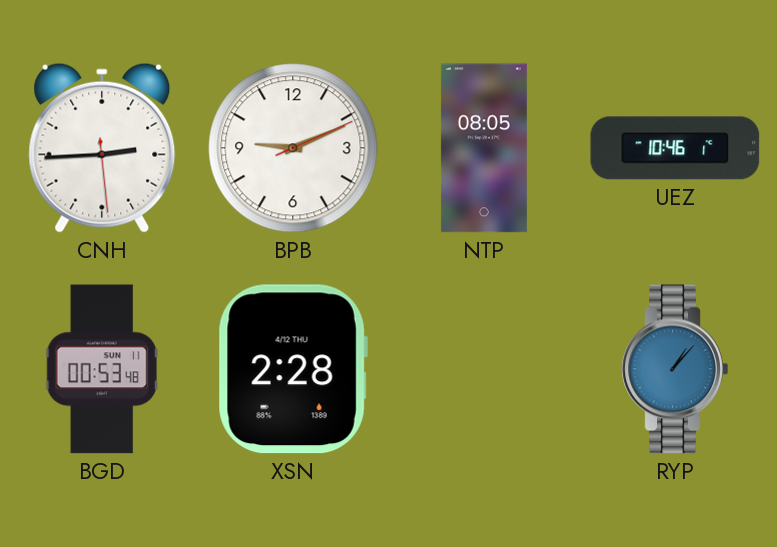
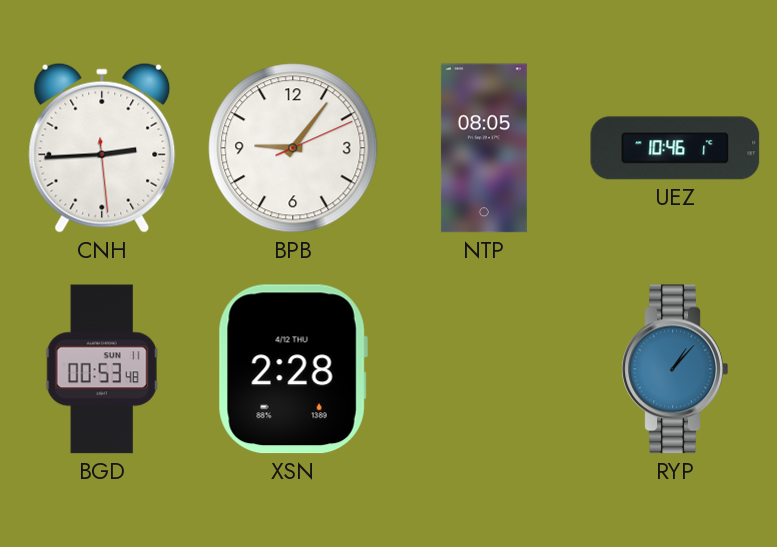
BPB: 9:11 -> 9:06 (293, 148)
